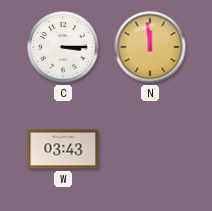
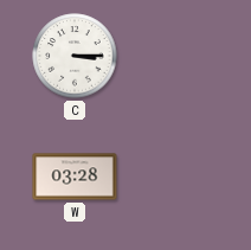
N: 11:59 -> none (150, 47)
W: 03:43 -> 03:28 (75, 177)
